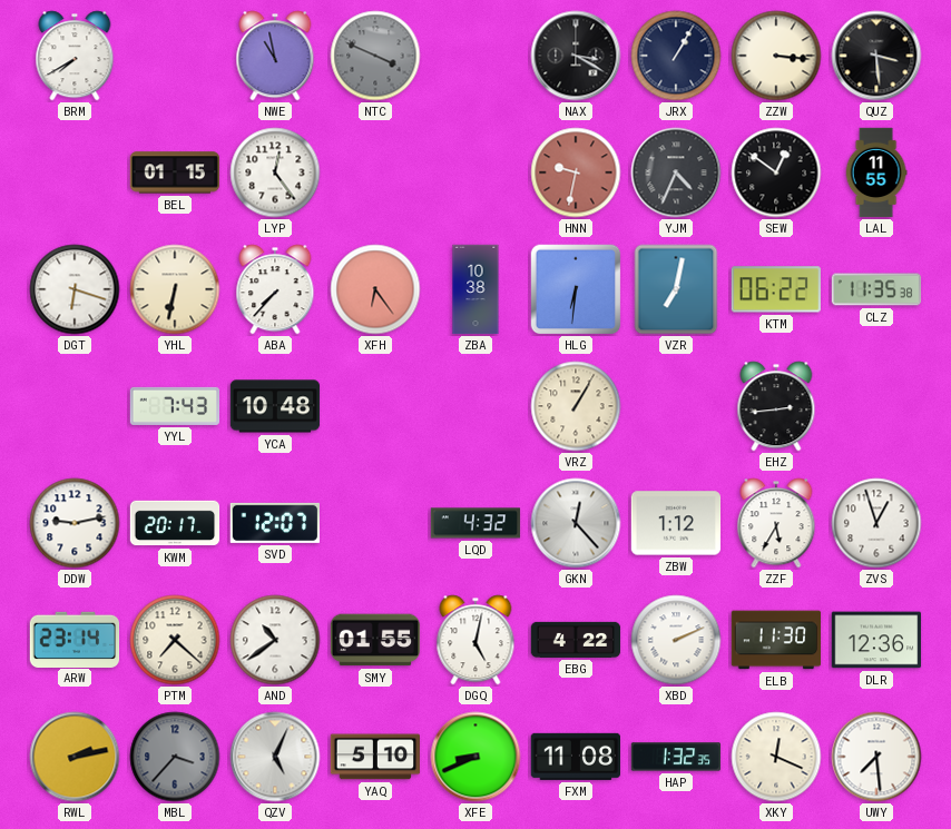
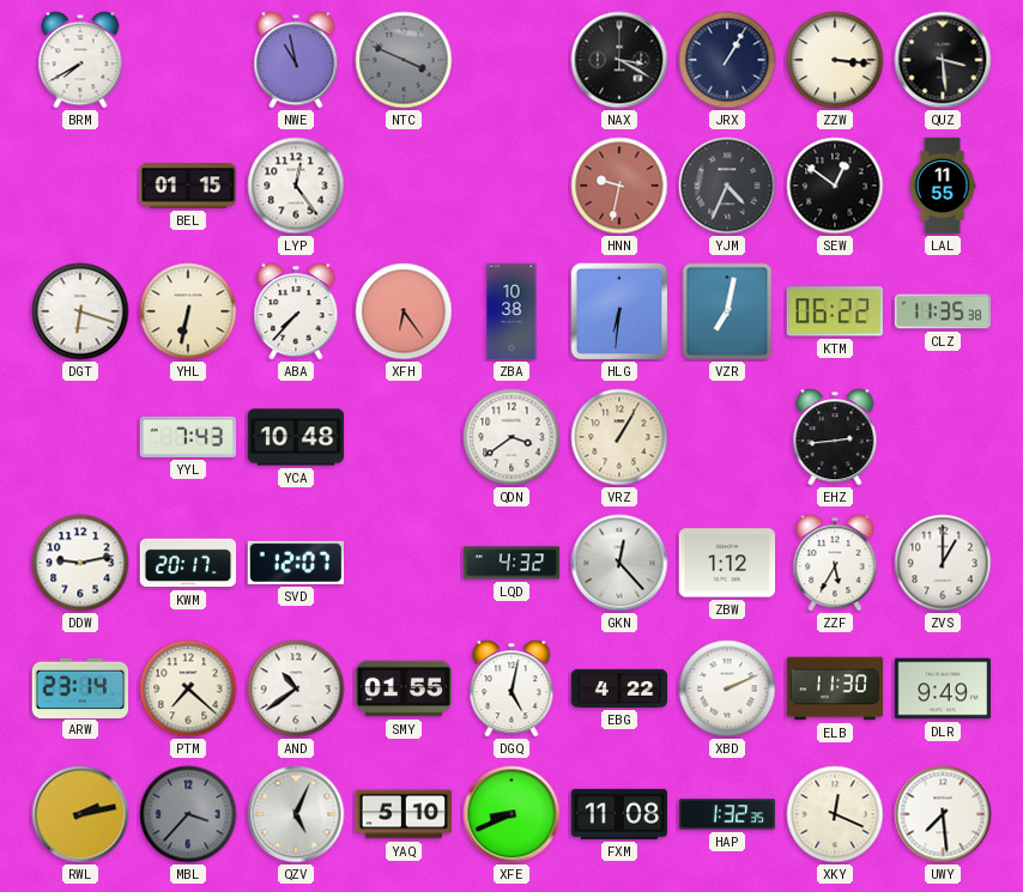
QDN: none -> 3:39 (512, 437)
ZVS: 12:57 -> 1:00 (943, 563)
DLR: 12:36 -> 9:49 (943, 688)
